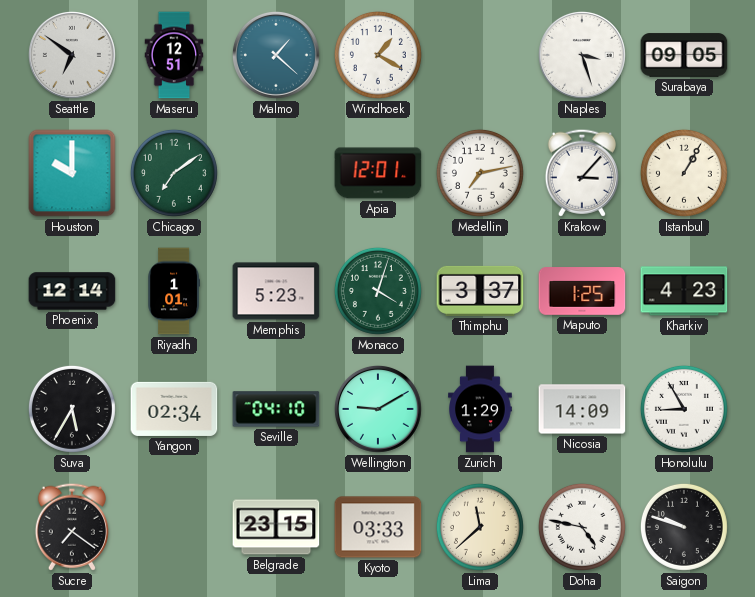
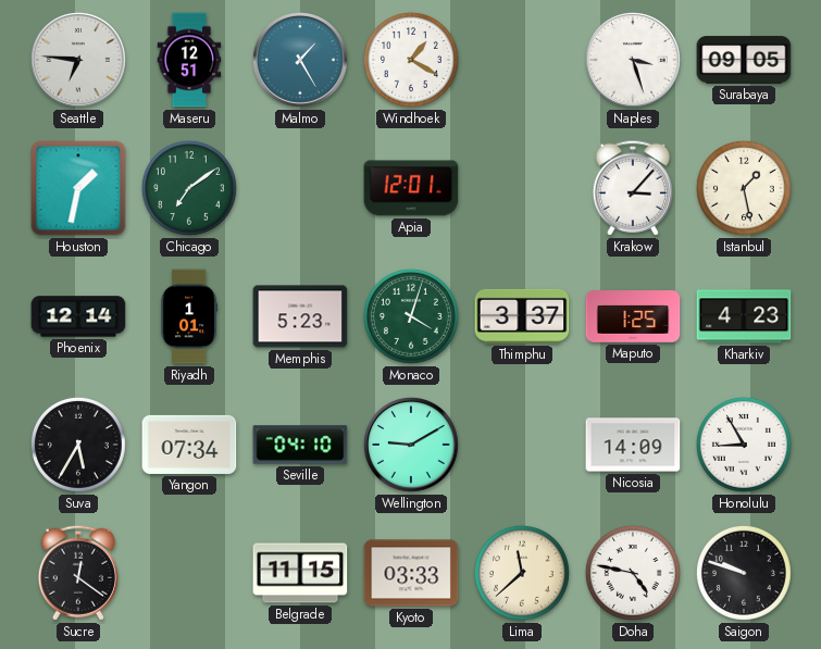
Seattle: 6:51 -> 6:46 (78, 60)
Malmo: 1:22 -> 1:25 (300, 60)
Houston: 10:00 -> 1:32 (78, 188)
Medellin: 7:13 -> none (480, 173)
Istanbul: 1:05 -> 1:28 (744, 188)
Yangon: 02:34 -> 07:34 (189, 445)
Zurich: 1:29 -> none (480, 409)
Sucre: 7:21 -> 12:21 (78, 573)
Belgrade: 23:15 -> 11:15 (300, 573)
